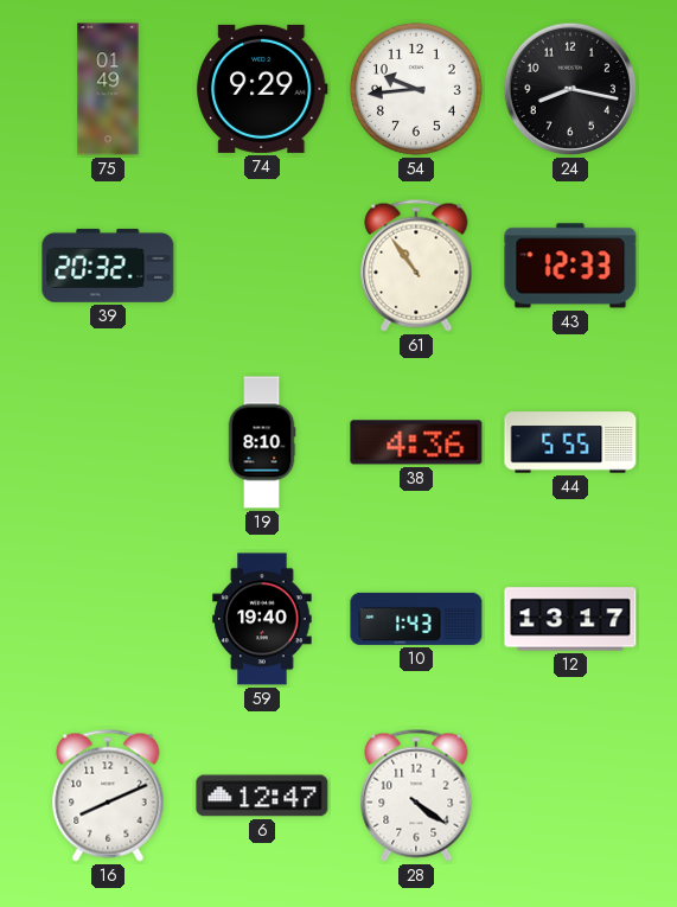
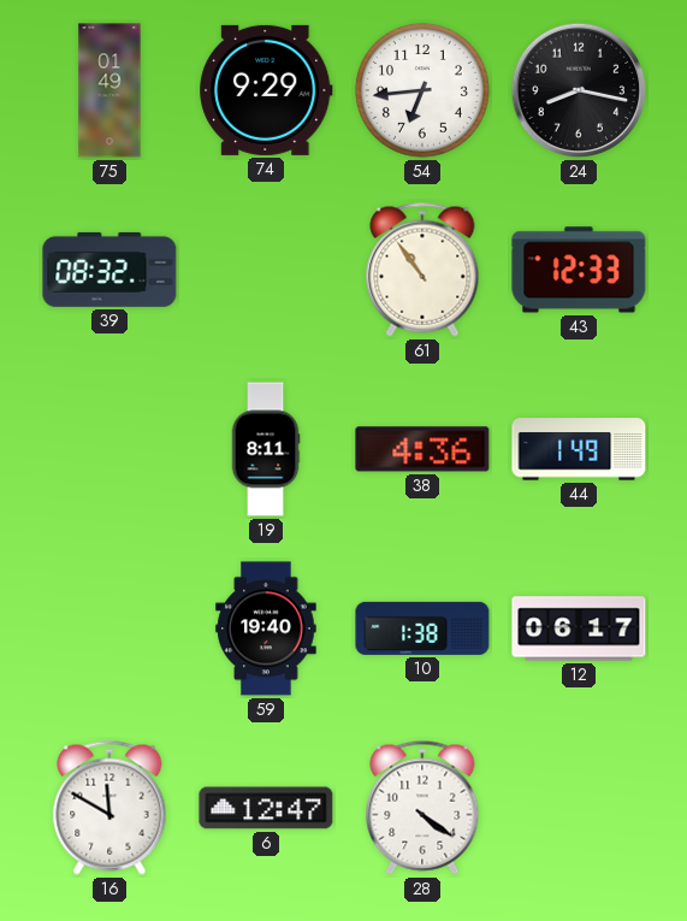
54: 9:44 -> 6:44 (422, 90)
39: 20:32 -> 08:32 (109, 270)
19: 8:10 -> 8:11 (266, 449)
44: 5:55 -> 1:49 (579, 449)
10: 1:43 -> 1:38 (422, 628)
12: 13:17 -> 06:17 (579, 628)
16: 8:11 -> 11:50 (109, 808)
